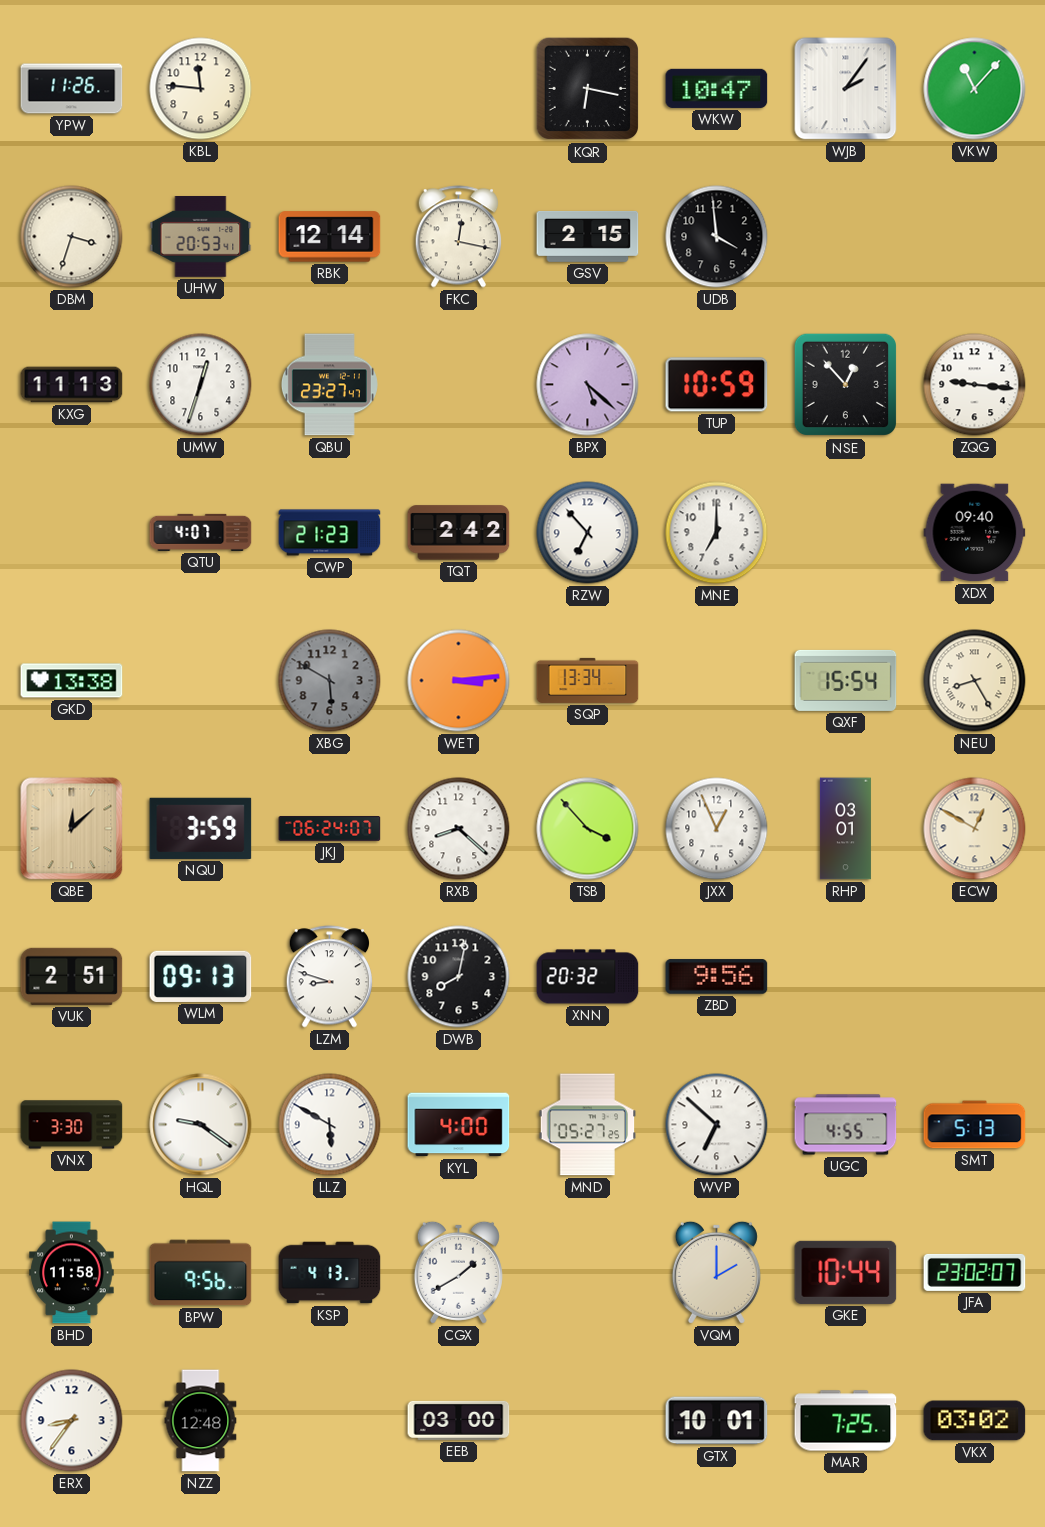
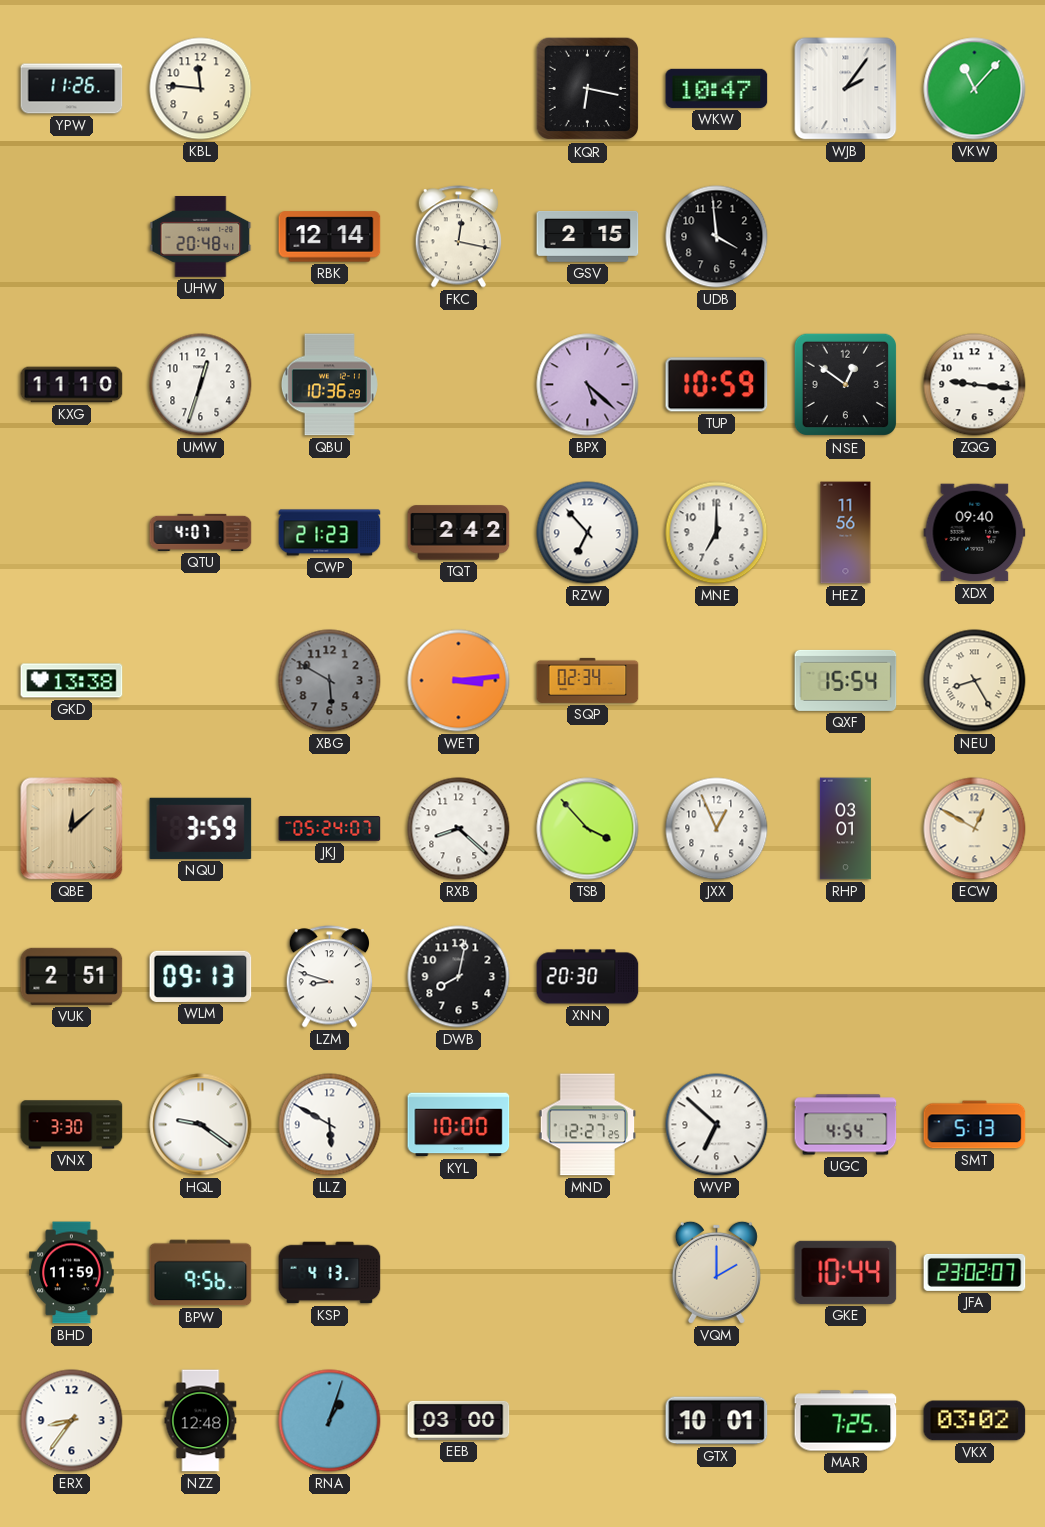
DBM: 3:33 -> none (72, 237)
UHW: 20:53 -> 20:48 (201, 237)
KXG: 11:13 -> 11:10 (72, 385)
QBU: 23:27 -> 10:36 (329, 385)
NSE: 12:53 -> 12:51 (846, 385)
HEZ: none -> 11:56 (846, 533)
SQP: 13:34 -> 02:34 (588, 680)
JKJ: 06:24 -> 05:24 (330, 829)
XNN: 20:32 -> 20:30 (588, 977)
ZBD: 9:56 -> none (717, 977)
KYL: 4:00 -> 10:00 (459, 1125)
MND: 05:27 -> 12:27 (588, 1125)
UGC: 4:55 -> 4:54 (846, 1125)
BHD: 11:58 -> 11:59 (72, 1273)
CGX: 1:40 -> none (458, 1272)
RNA: none -> 1:03 (330, 1421)
